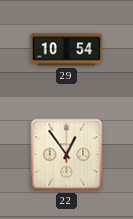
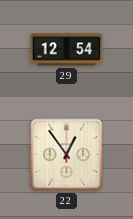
29: 10:54 -> 12:54 (67, 50)
